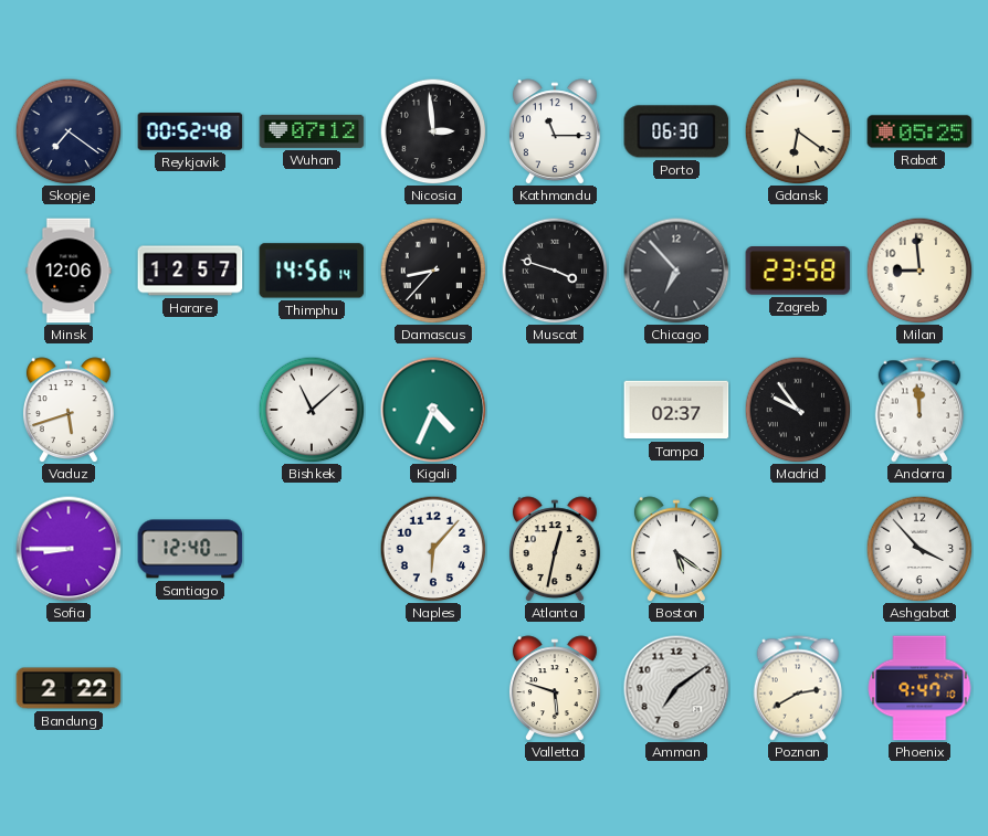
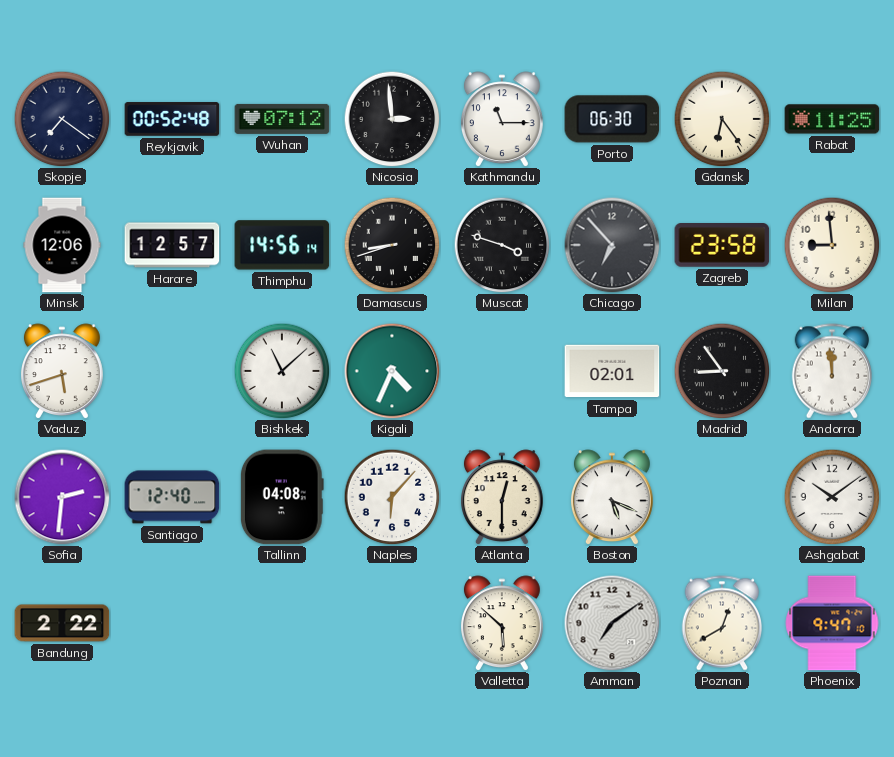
Gdansk: 6:21 -> 6:24 (722, 119)
Rabat: 05:25 -> 11:25 (832, 119)
Damascus: 8:37 -> 8:42 (392, 245)
Tampa: 02:37 -> 02:01 (612, 371)
Madrid: 9:54 -> 8:54 (722, 371)
Sofia: 8:45 -> 2:31 (62, 497)
Tallinn: none -> 04:08 (282, 497)
Atlanta: 12:32 -> 12:30 (502, 497)
Boston: 5:21 -> 5:19 (612, 497)
Ashgabat: 3:53 -> 10:09 (832, 497)
Valletta: 5:48 -> 5:52 (502, 623)
Poznan: 2:40 -> 12:40 (721, 623)
